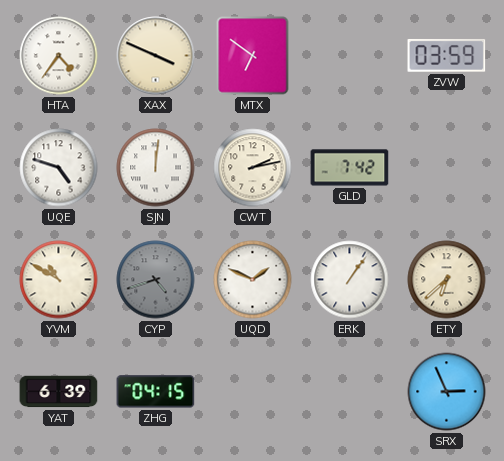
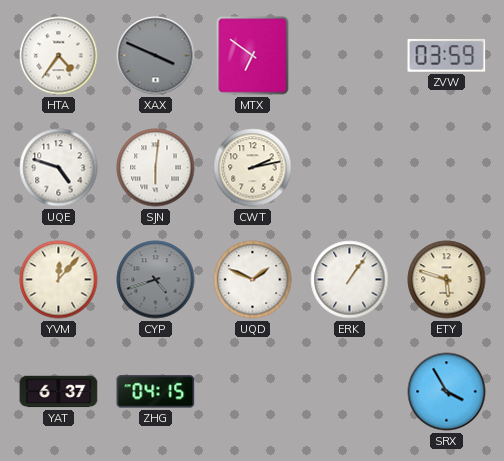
XAX dial: cream -> grey (156, 56)
SJN: 12:01 -> 6:01 (156, 168)
GLD: 7:42 -> none (350, 168)
YVM: 10:50 -> 12:07 (59, 280)
ETY: 6:38 -> 5:48 (447, 280)
YAT: 6:39 -> 6:37 (59, 392)
SRX: 2:56 -> 3:55 (447, 392)
